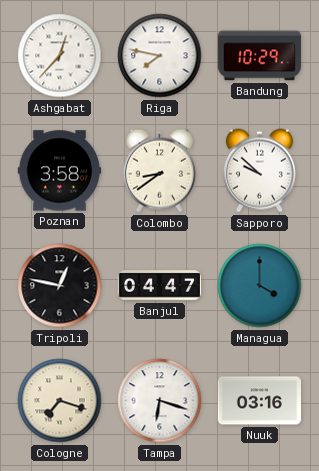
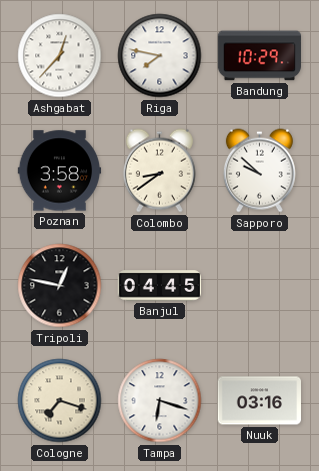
Banjul: 04:47 -> 04:45 (160, 286)
Managua: 4:00 -> none (260, 286)
